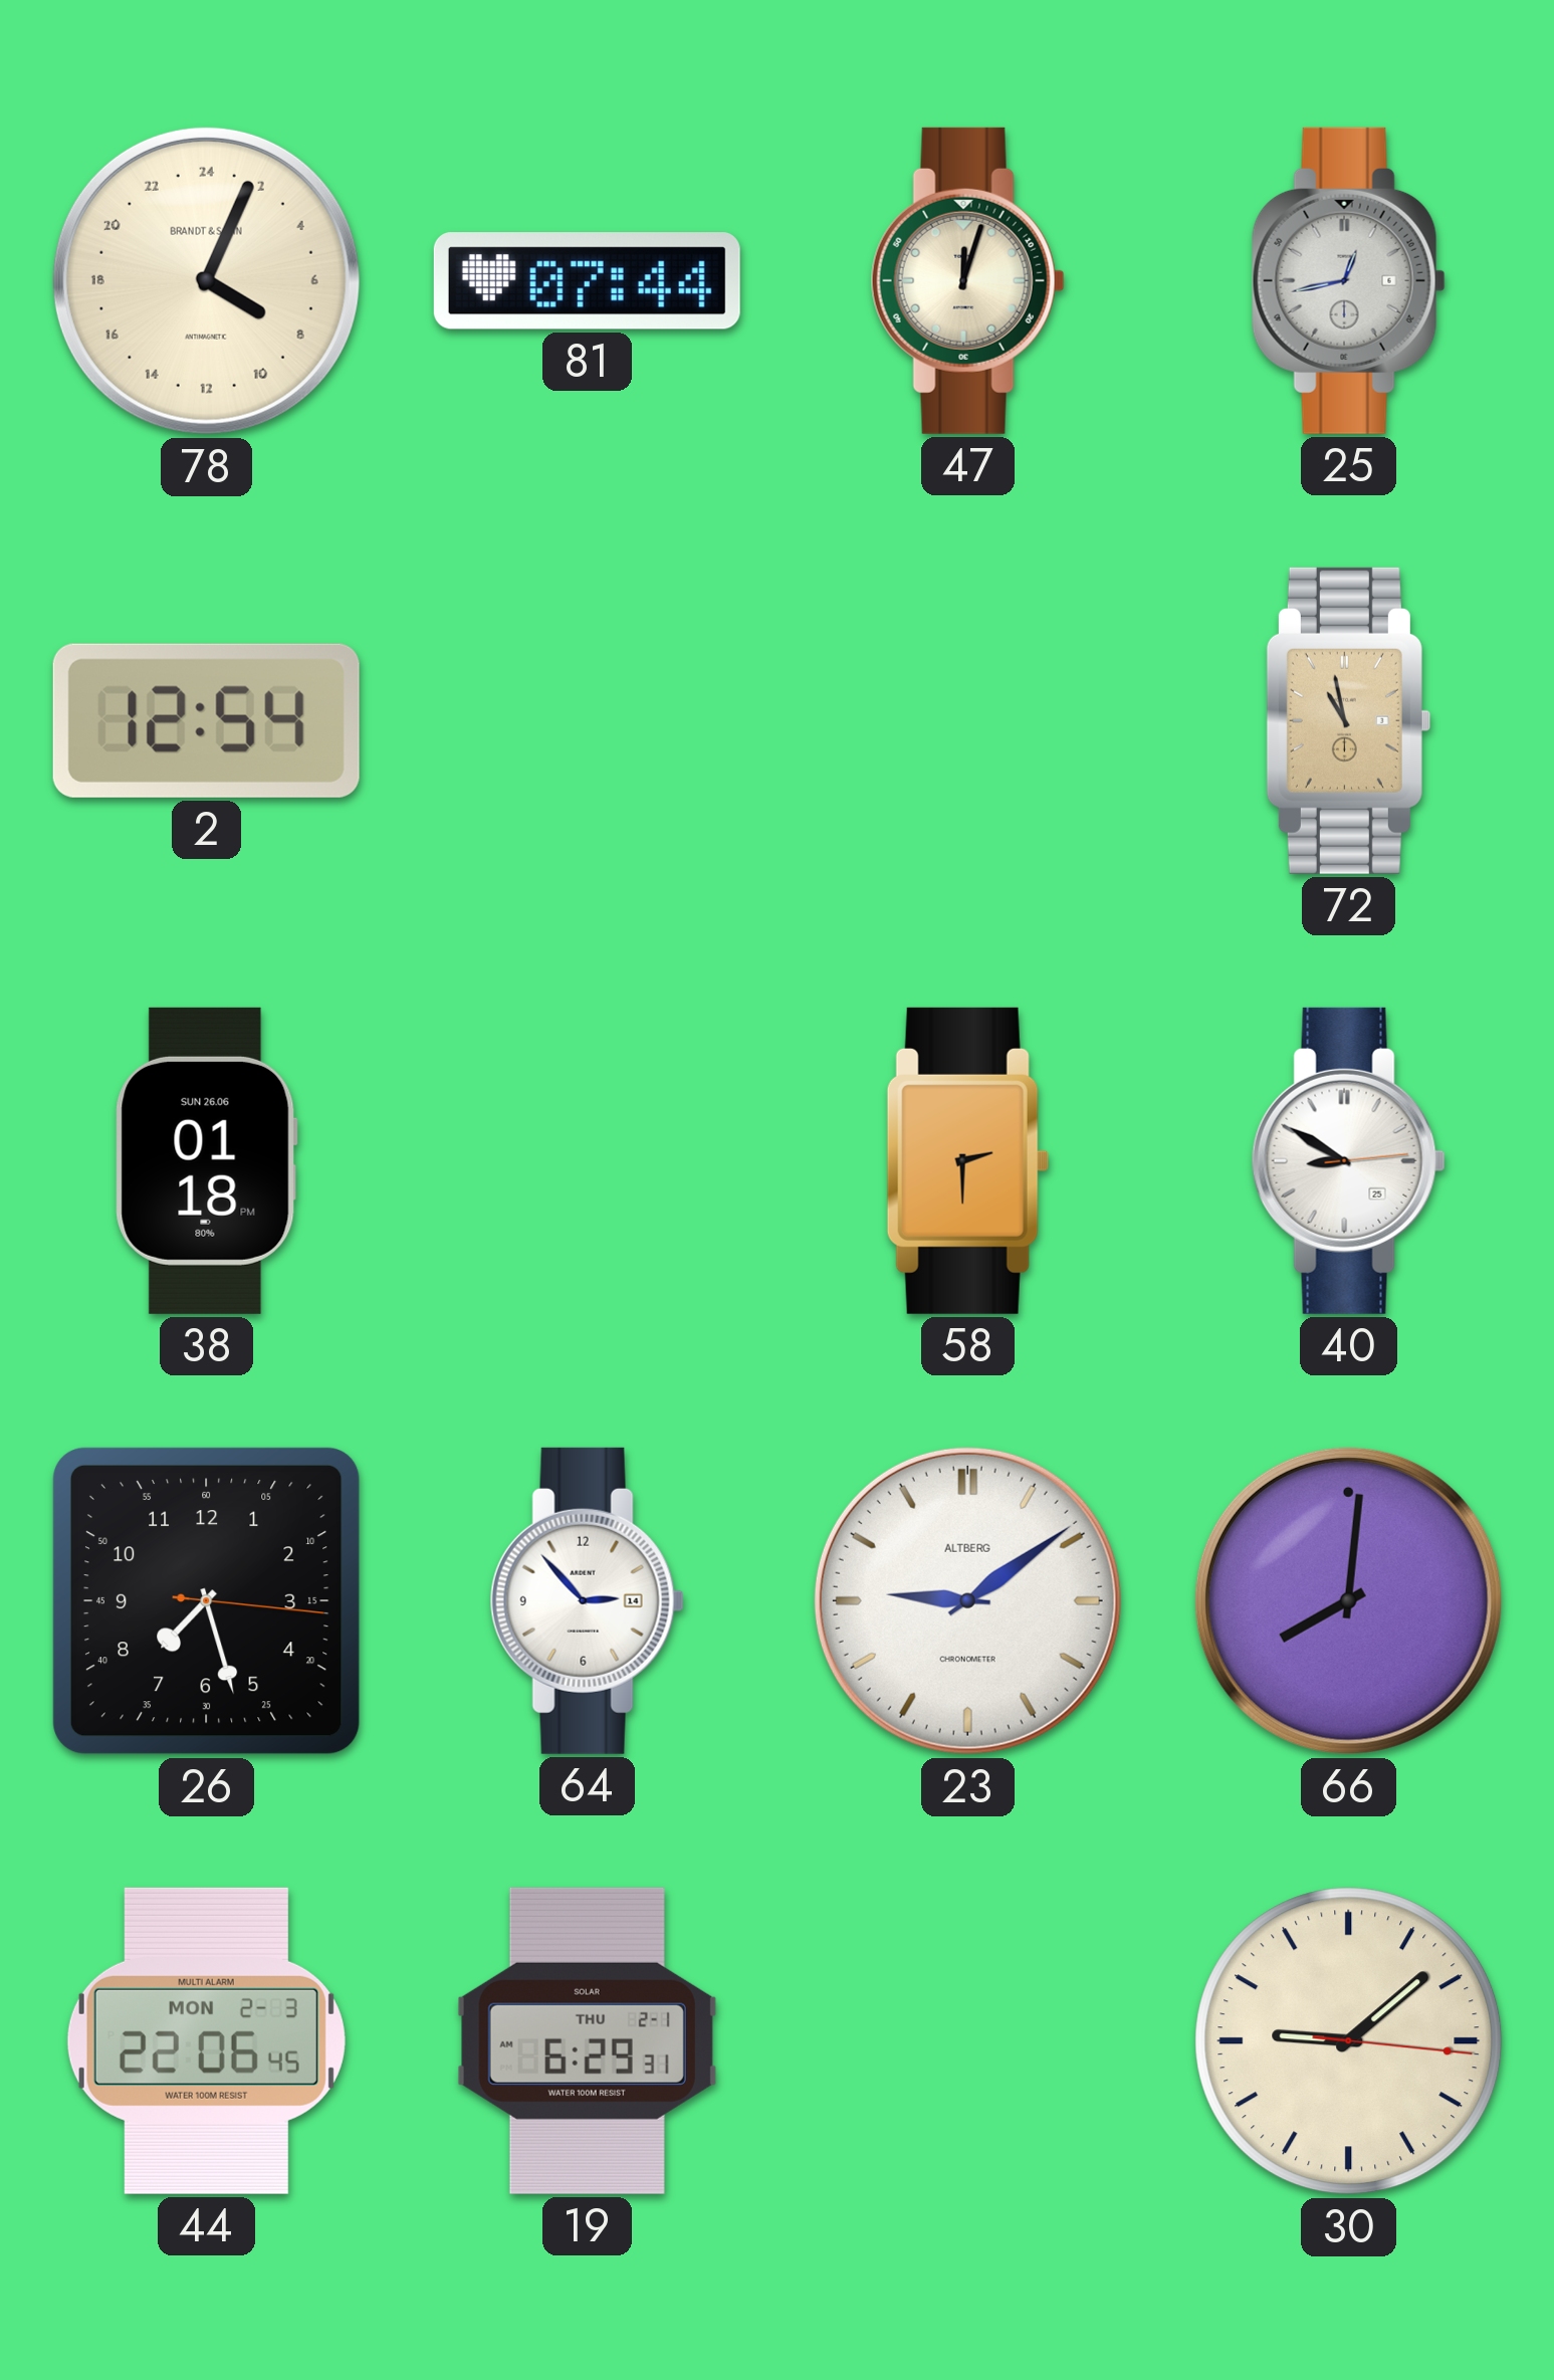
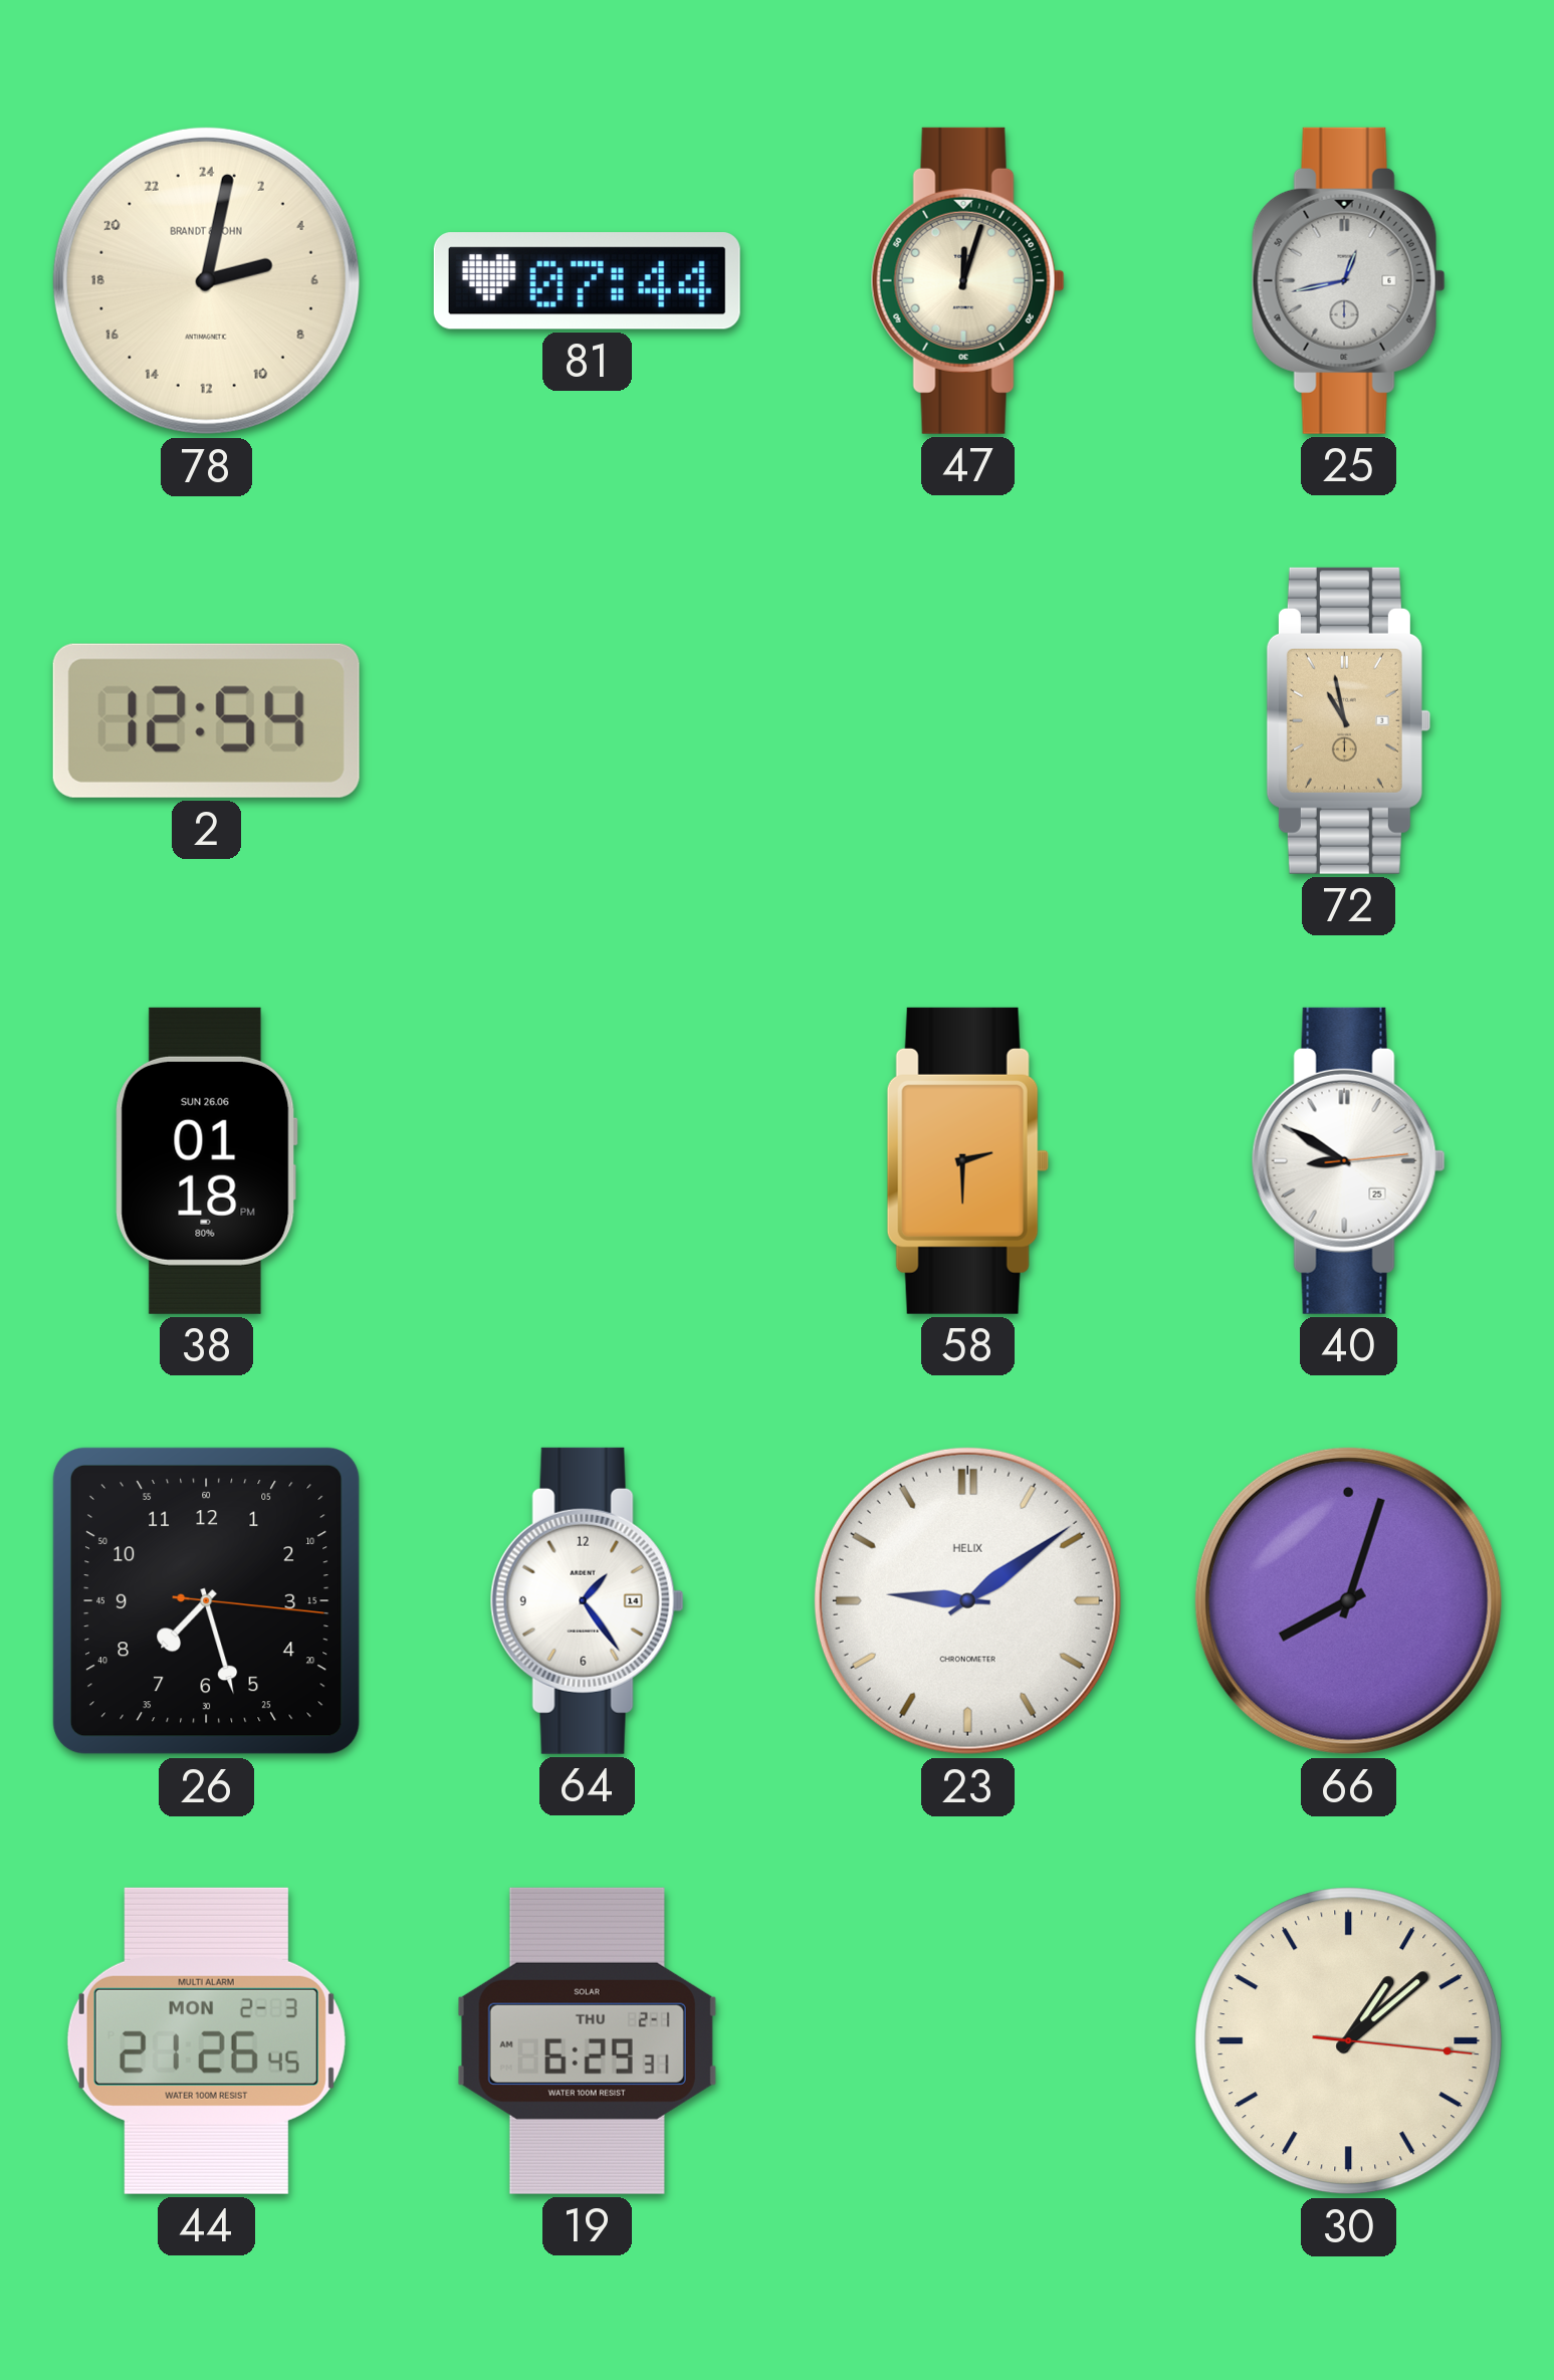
78: 8:04 -> 5:02 (206, 280)
64: 2:53 -> 1:24 (587, 1600)
23 brand: ALTBERG -> HELIX (967, 1600)
66: 8:01 -> 8:03 (1348, 1600)
44: 22:06 -> 21:26 (206, 2040)
30: 9:08 -> 1:08 (1349, 2041)
